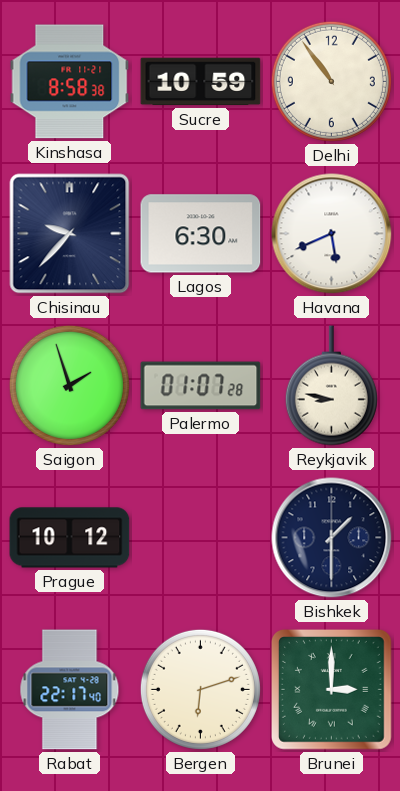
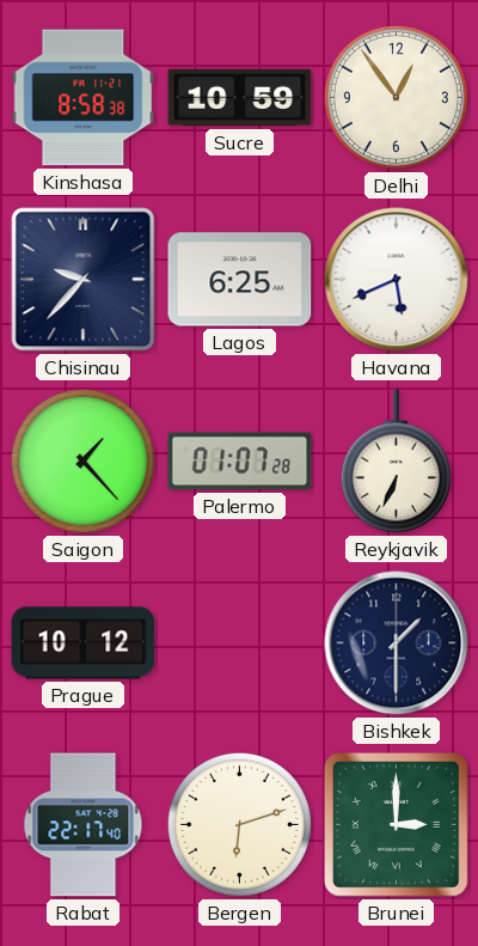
Delhi: 10:54 -> 12:54 (396, 97)
Lagos: 6:30 -> 6:25 (240, 280)
Saigon: 1:57 -> 1:23 (82, 460)
Reykjavik: 8:47 -> 6:34 (396, 462)
